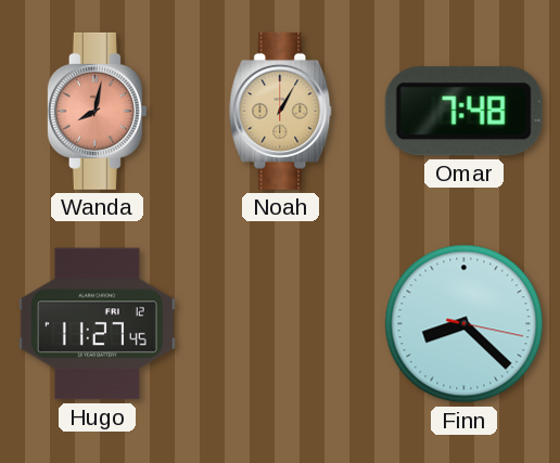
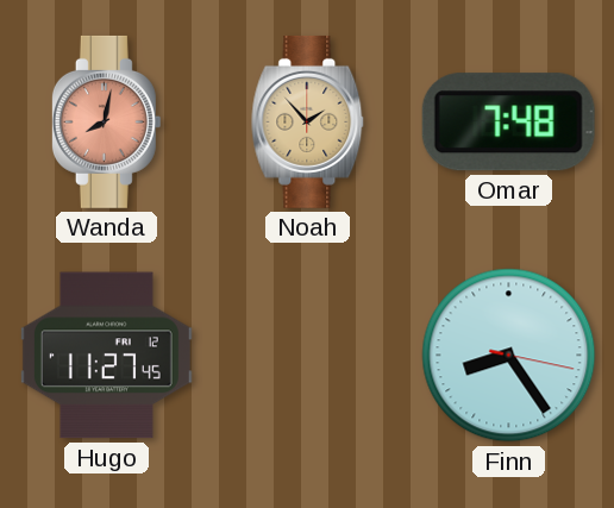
Noah: 1:05 -> 1:53 (308, 121)
Finn: 8:22 -> 8:24 (509, 356)
